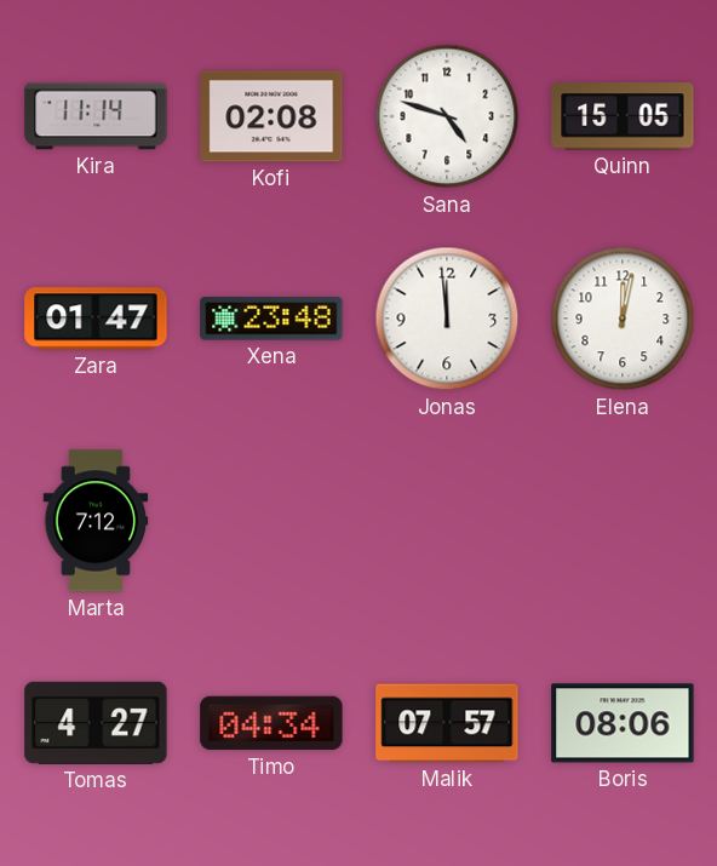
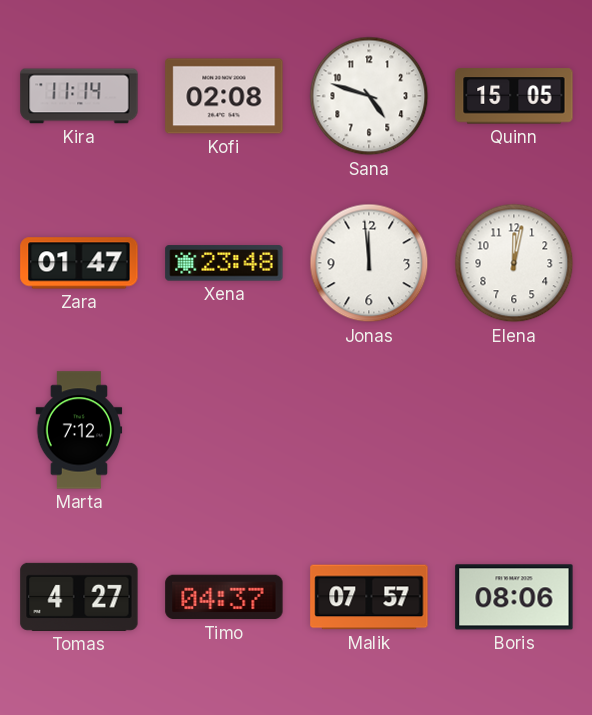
Timo: 04:34 -> 04:37 (224, 597)
